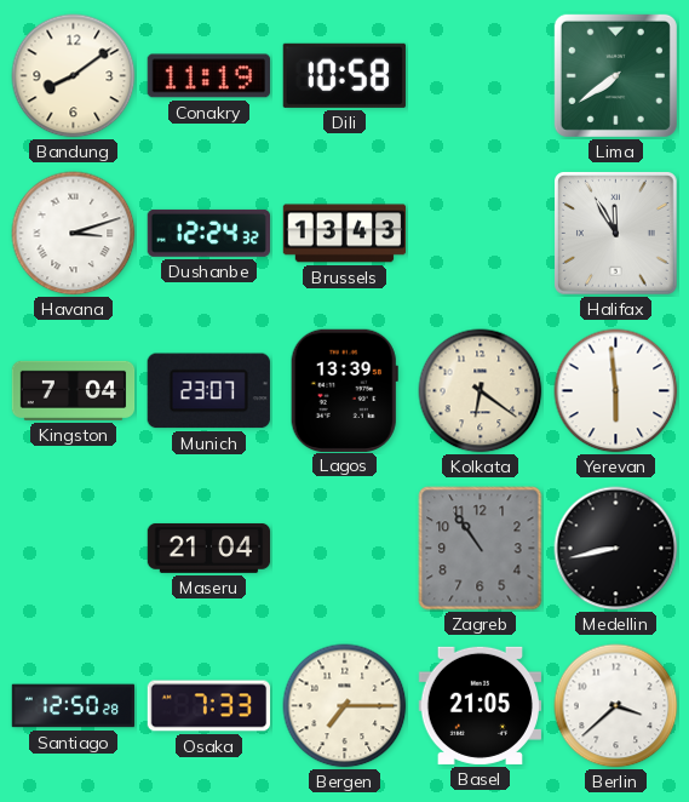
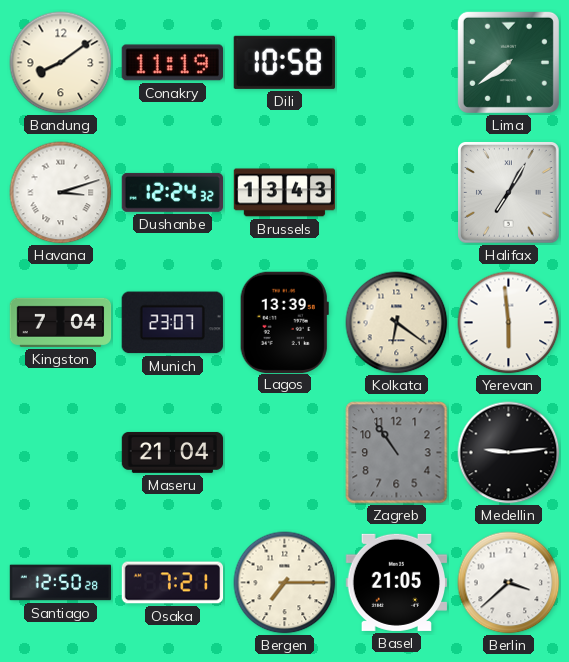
Halifax: 11:55 -> 7:05 (509, 193)
Medellin: 8:43 -> 9:14 (509, 453)
Osaka: 7:33 -> 7:21 (173, 583)
